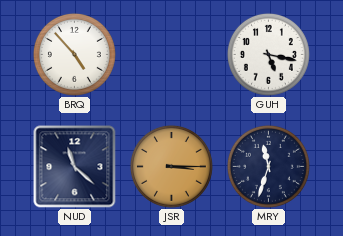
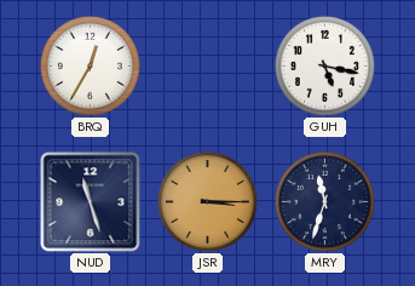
BRQ: 4:53 -> 12:35 (90, 65)
NUD: 11:22 -> 11:27 (91, 202)
